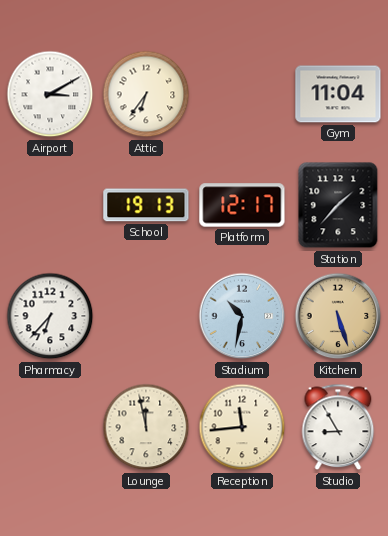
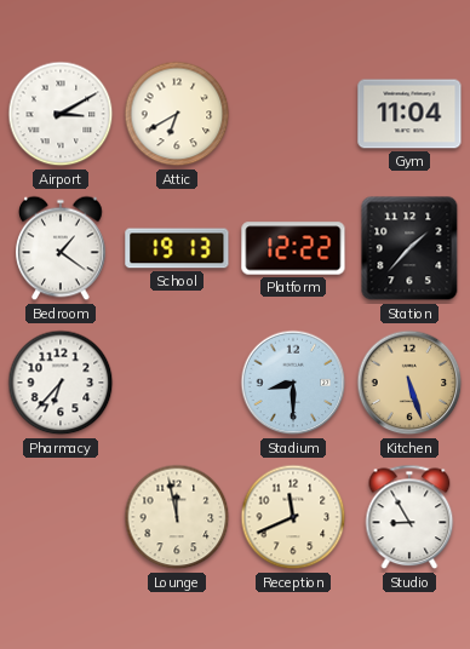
Attic: 6:36 -> 6:40 (177, 114)
Bedroom: none -> 1:21 (61, 248)
Platform: 12:17 -> 12:22 (293, 248)
Stadium: 10:32 -> 8:30 (293, 383)
Reception: 11:44 -> 11:41 (293, 517)
